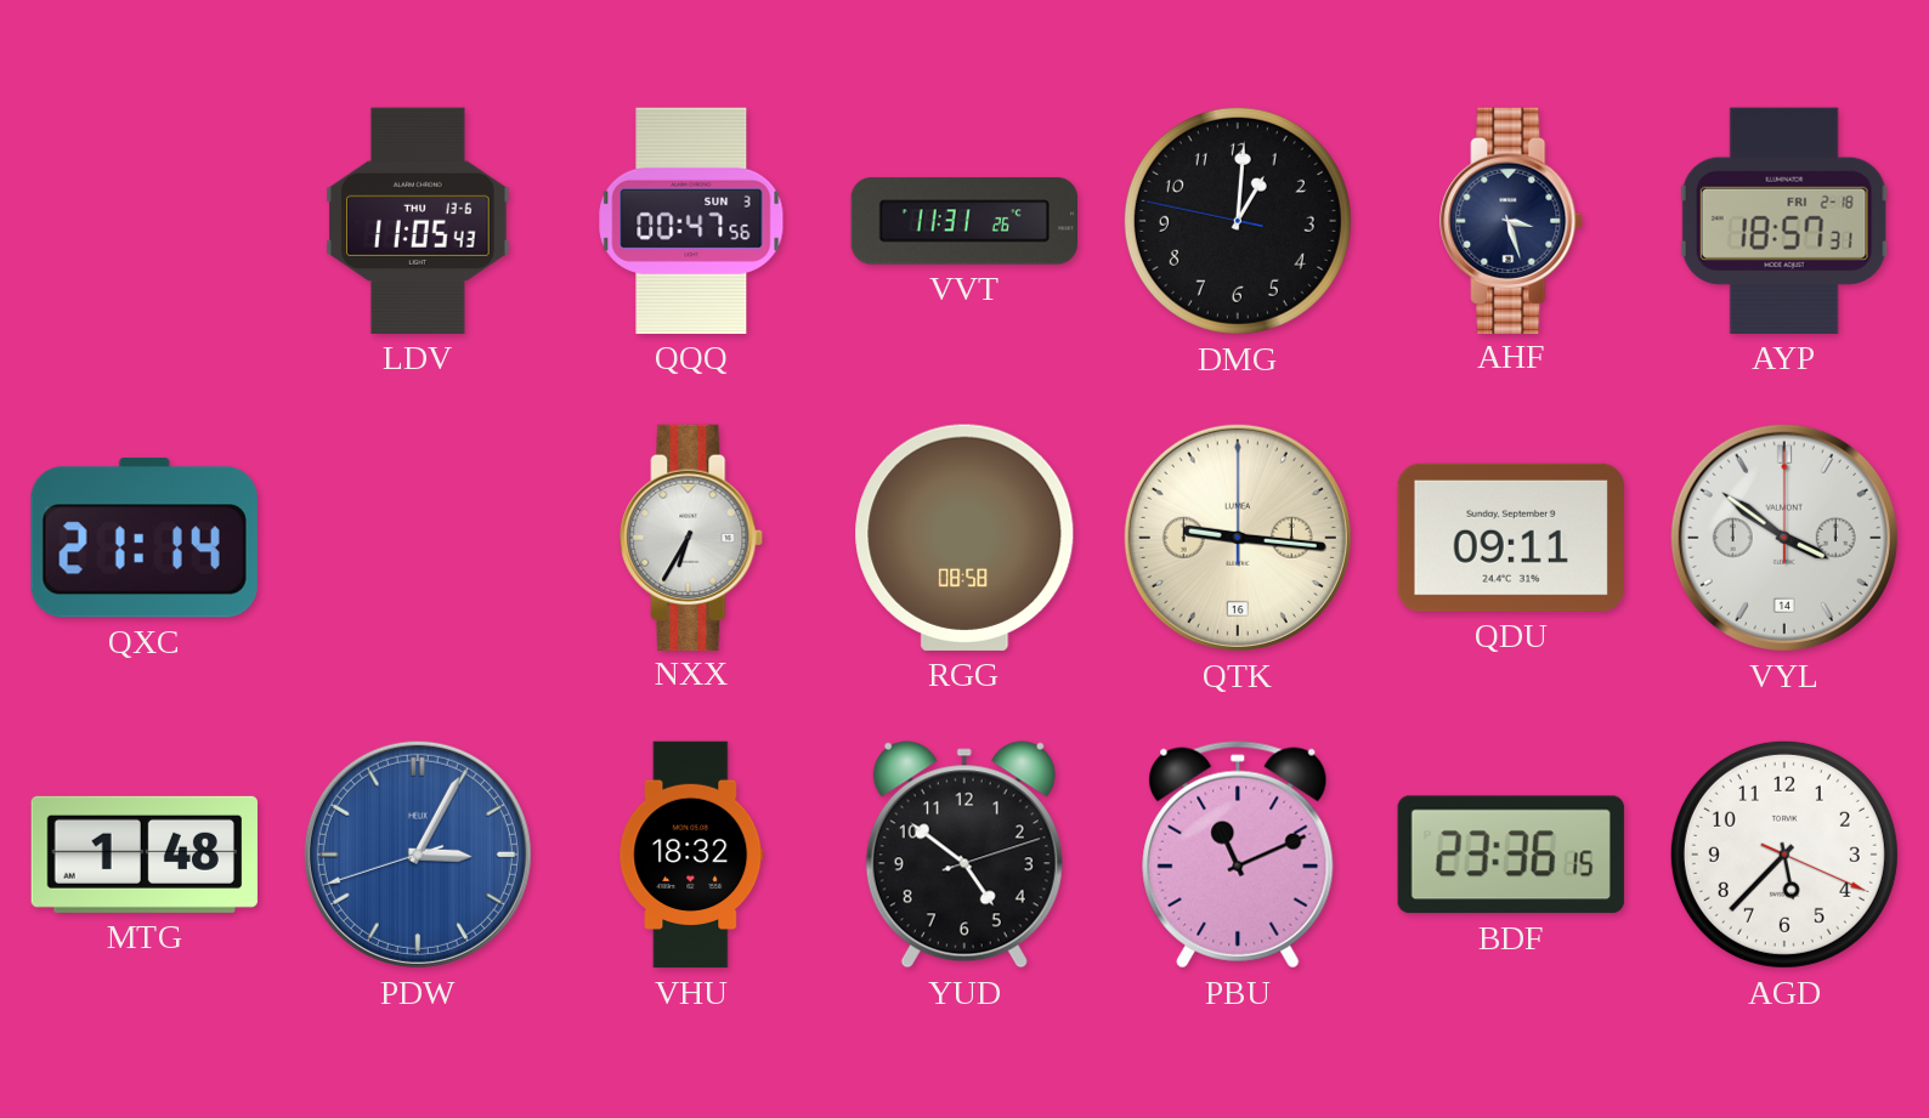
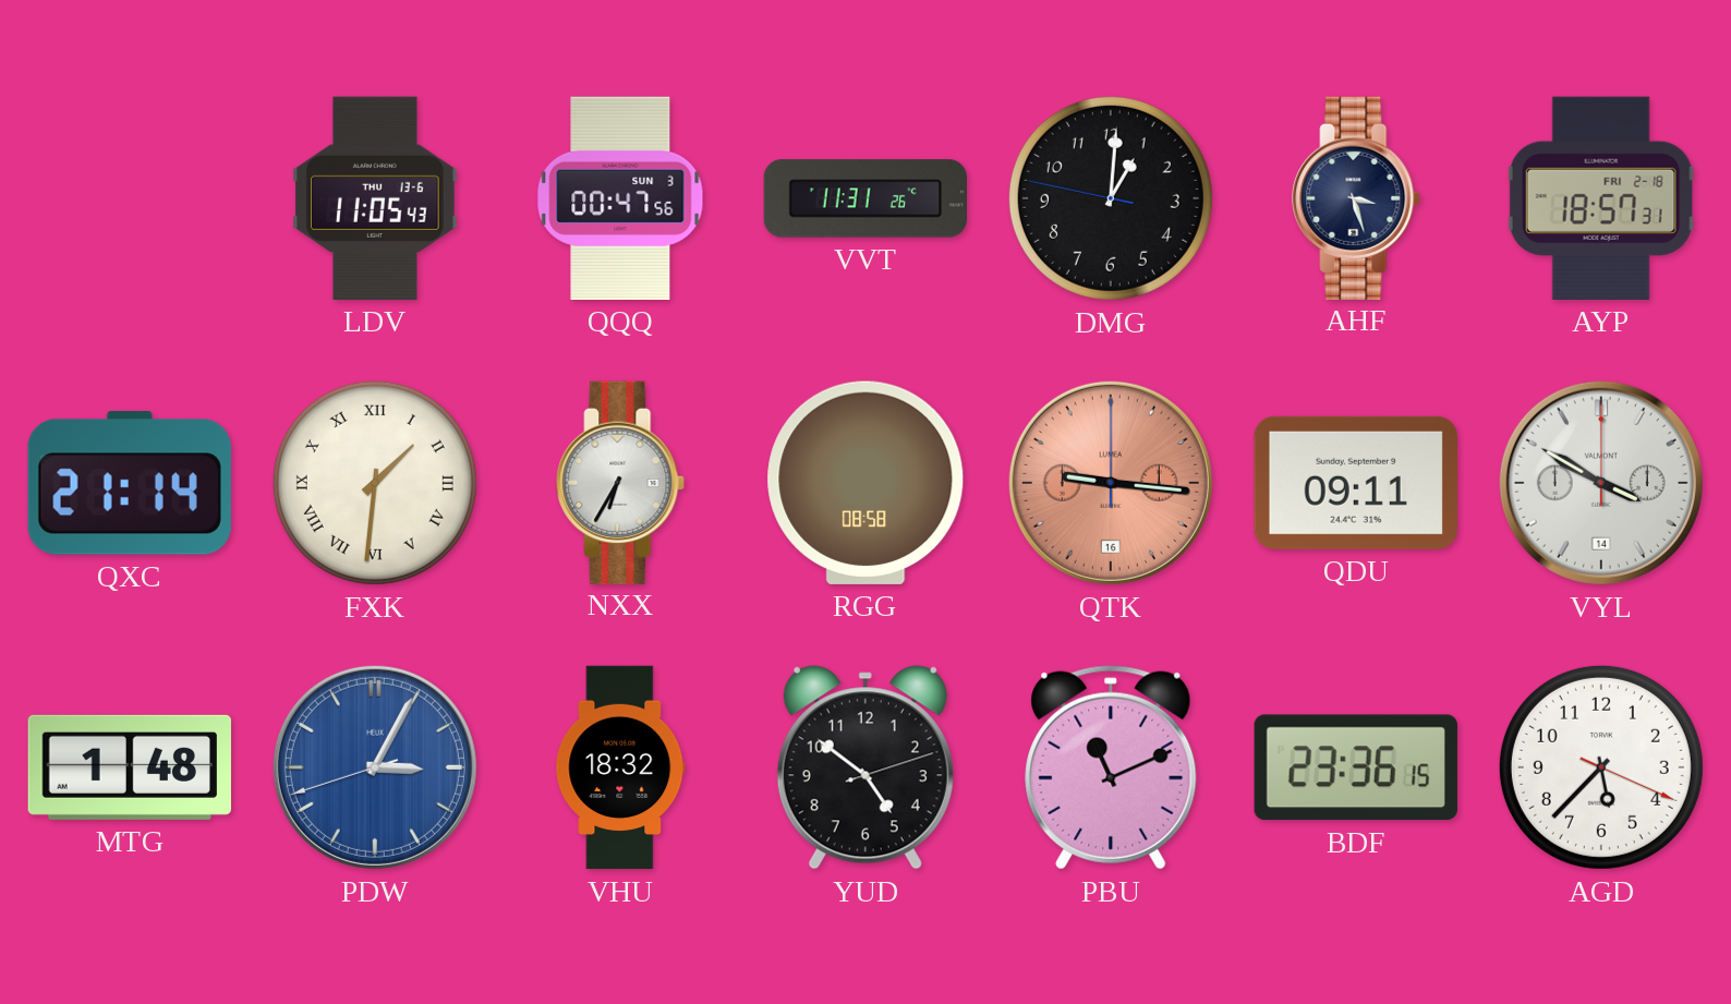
FXK: none -> 1:31 (375, 483)
QTK dial: cream -> salmon (1111, 483)
VYL: 3:51 -> 3:50 (1601, 483)
